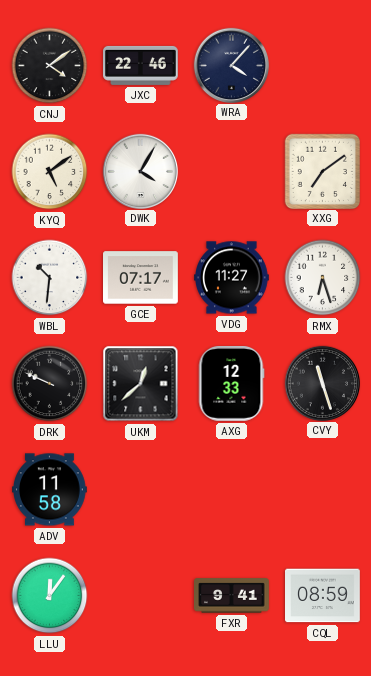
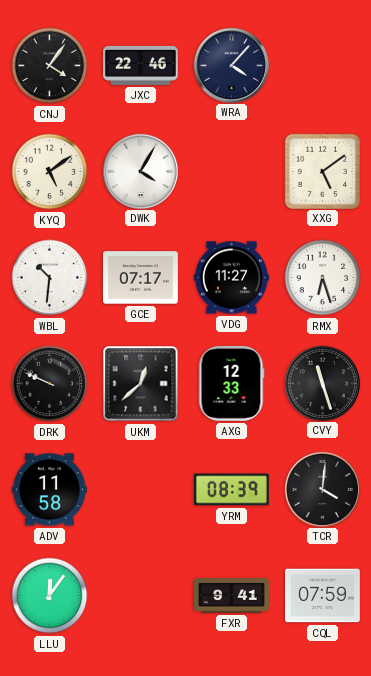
CNJ: 4:09 -> 4:06 (50, 66)
XXG: 7:09 -> 5:09 (322, 171)
YRM: none -> 08:39 (232, 490)
TCR: none -> 4:01 (322, 489)
CQL: 08:59 -> 07:59 (323, 596)
